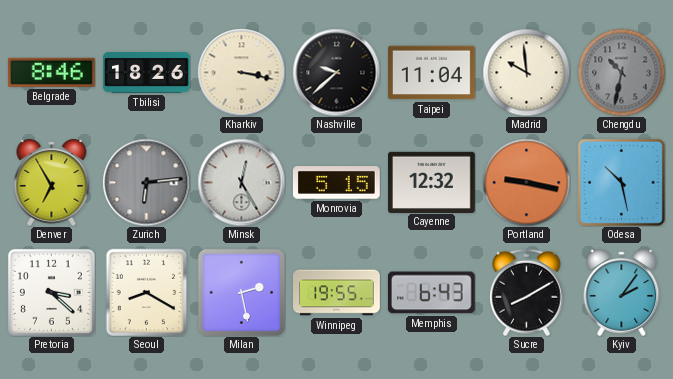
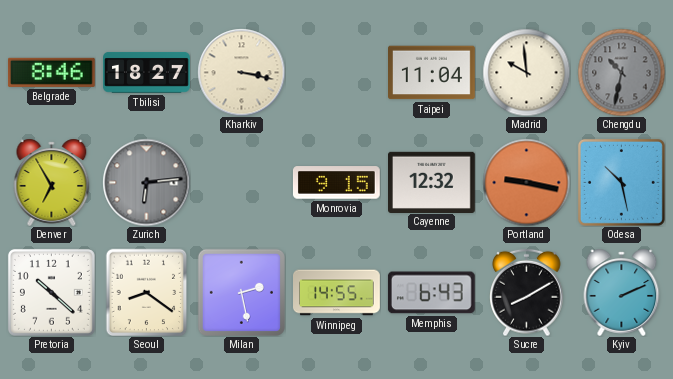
Tbilisi: 18:26 -> 18:27 (147, 73)
Nashville: 9:38 -> none (336, 72)
Minsk: 12:25 -> none (241, 182)
Monrovia: 5:15 -> 9:15 (336, 183)
Pretoria: 3:22 -> 10:22 (51, 292)
Seoul: 8:20 -> 8:21 (147, 292)
Winnipeg: 19:55 -> 14:55 (337, 293)
Kyiv: 2:06 -> 2:11 (622, 292)
